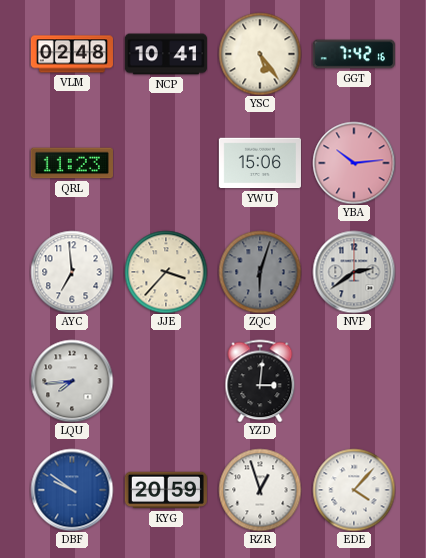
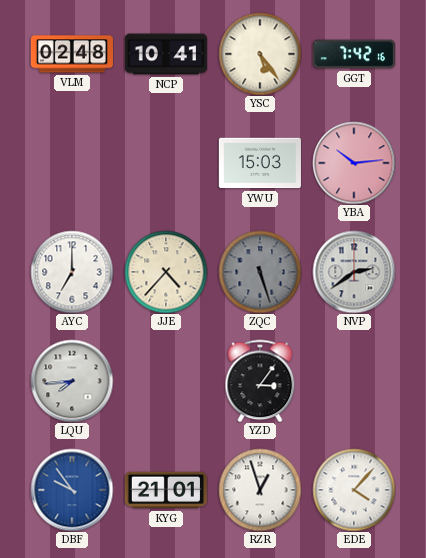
QRL: 11:23 -> none (72, 163)
YWU: 15:06 -> 15:03 (260, 163)
AYC: 6:59 -> 7:00 (72, 272)
JJE: 3:37 -> 4:37 (166, 272)
ZQC: 6:03 -> 5:27 (260, 272)
YZD: 3:01 -> 3:06 (260, 381)
DBF: 9:51 -> 9:54 (72, 490)
KYG: 20:59 -> 21:01 (166, 490)
